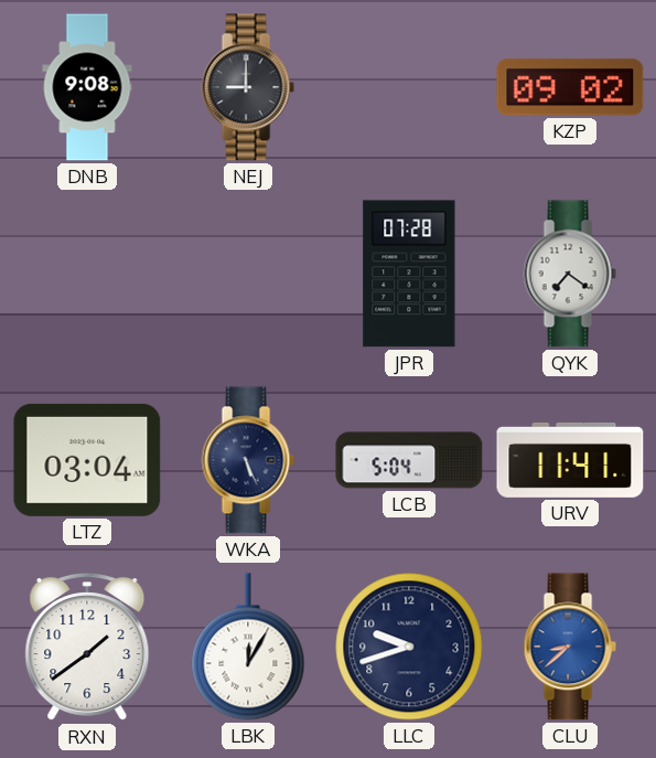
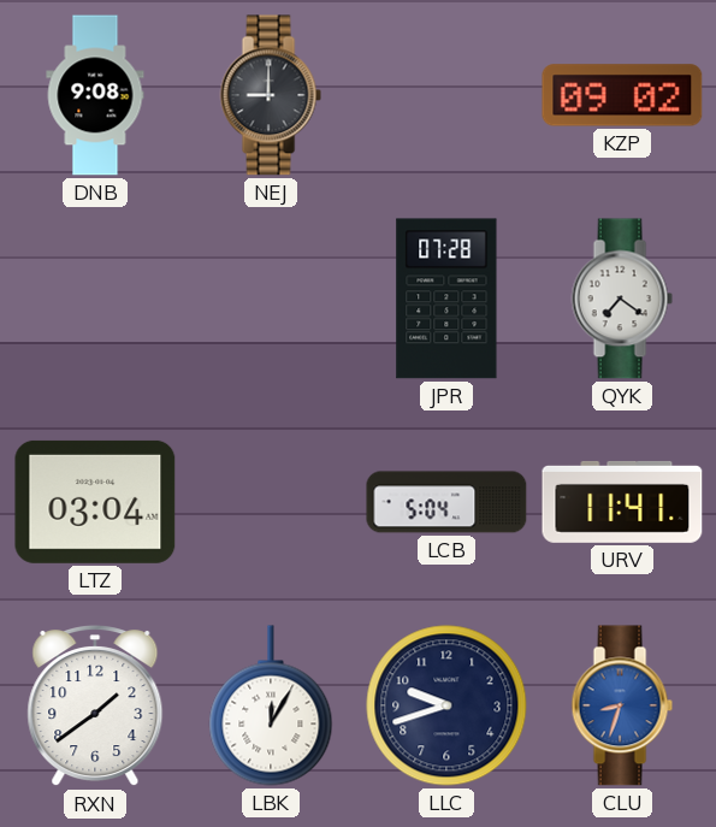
WKA: 5:26 -> none (248, 460)
CLU: 8:38 -> 8:33 (622, 705)
